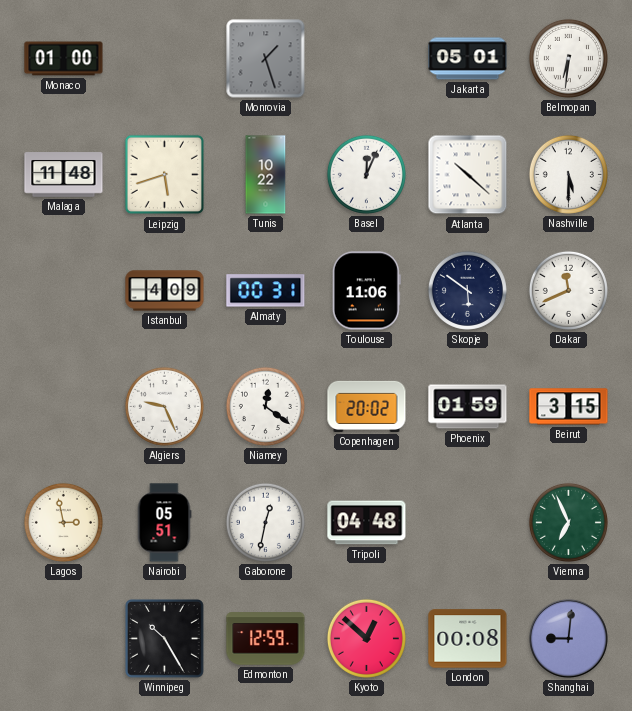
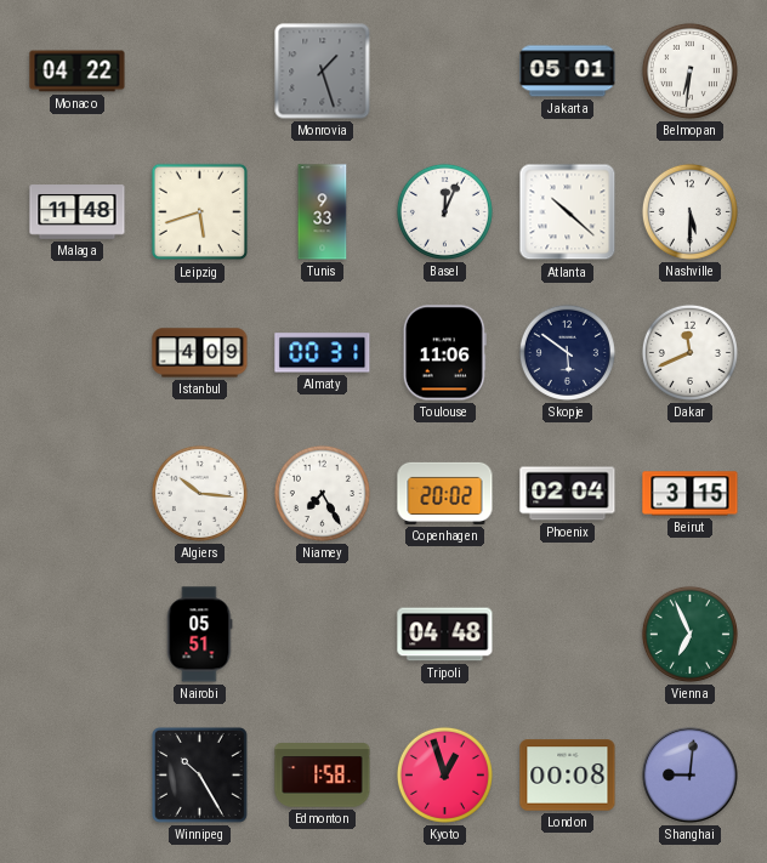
Monaco: 01:00 -> 04:22 (78, 72)
Tunis: 10:22 -> 9:33 (323, 212)
Algiers: 9:26 -> 10:16 (199, 493)
Niamey: 12:21 -> 7:25 (322, 493)
Phoenix: 01:59 -> 02:04 (568, 494)
Lagos: 2:58 -> none (63, 522)
Gaborone: 12:32 -> none (265, 522)
Edmonton: 12:59 -> 1:58 (323, 776)
Kyoto: 12:52 -> 12:57 (444, 774)
